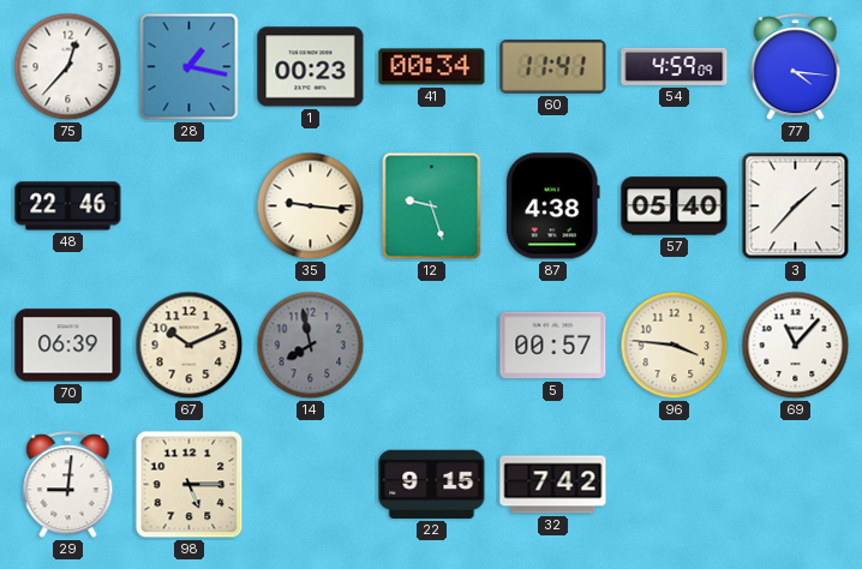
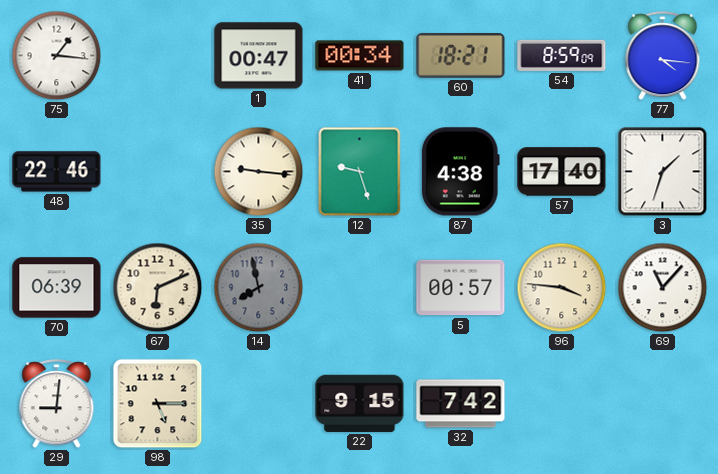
75: 12:37 -> 1:16 (57, 56)
28: 1:17 -> none (190, 67)
1: 00:23 -> 00:47 (259, 56)
60: 11:41 -> 18:21 (461, 56)
54: 4:59 -> 8:59 (562, 55)
57: 05:40 -> 17:40 (562, 172)
3: 1:37 -> 1:33 (663, 172)
67: 10:11 -> 6:11 (158, 288)
